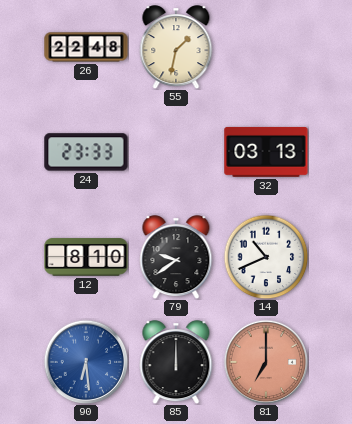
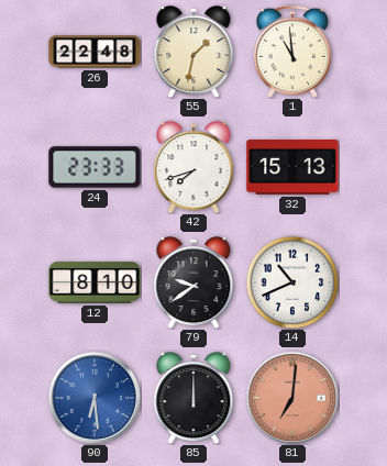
1: none -> 10:59 (292, 52)
42: none -> 7:42 (193, 167)
32: 03:13 -> 15:13 (292, 167)
81: 7:00 -> 7:01 (292, 398)
